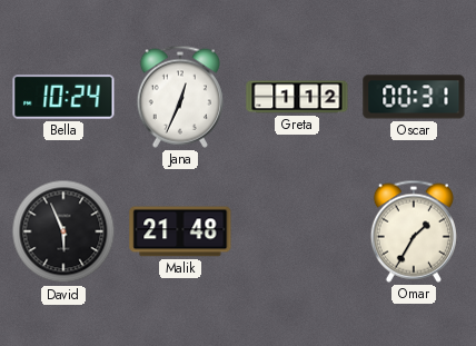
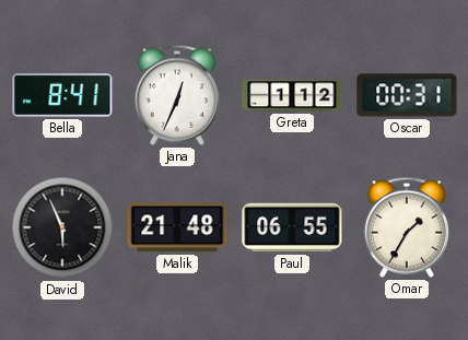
Bella: 10:24 -> 8:41 (62, 95)
Paul: none -> 06:55 (292, 227)
